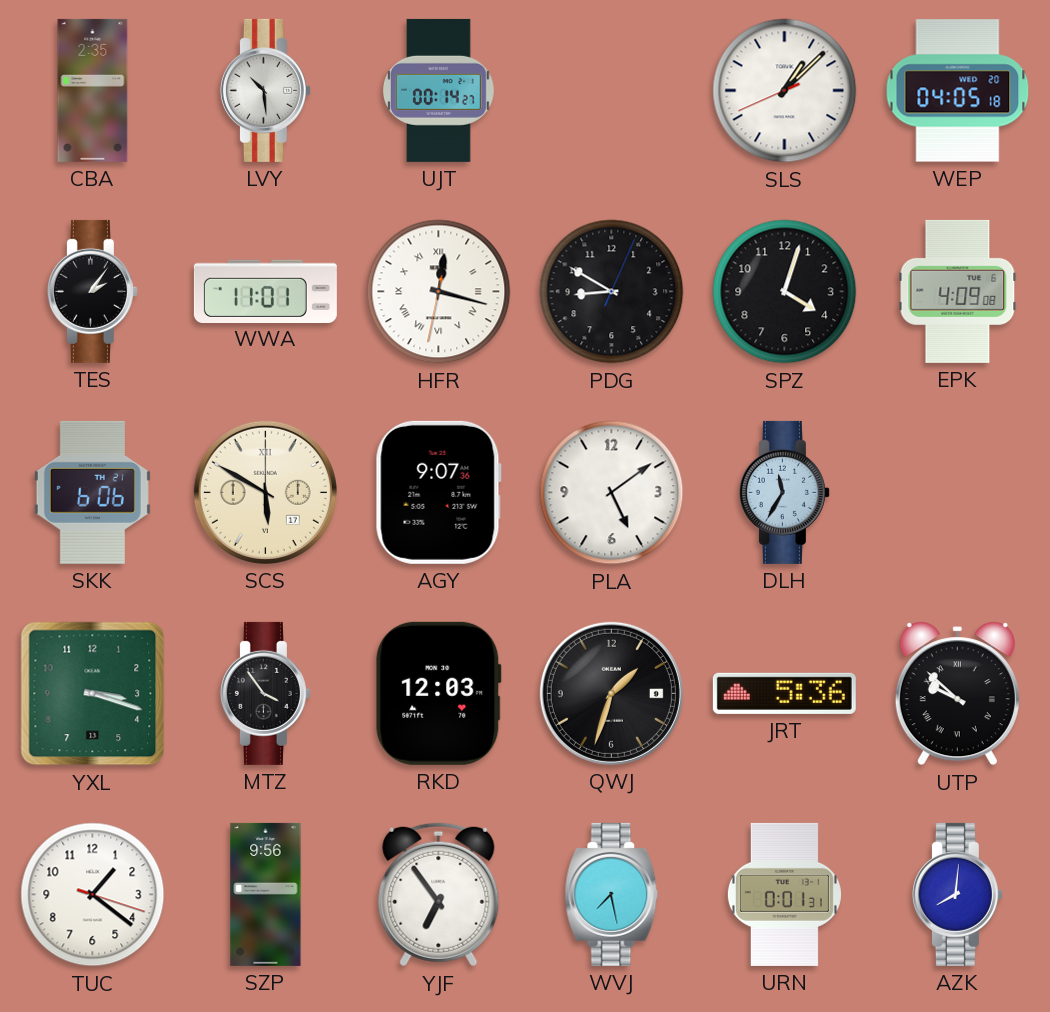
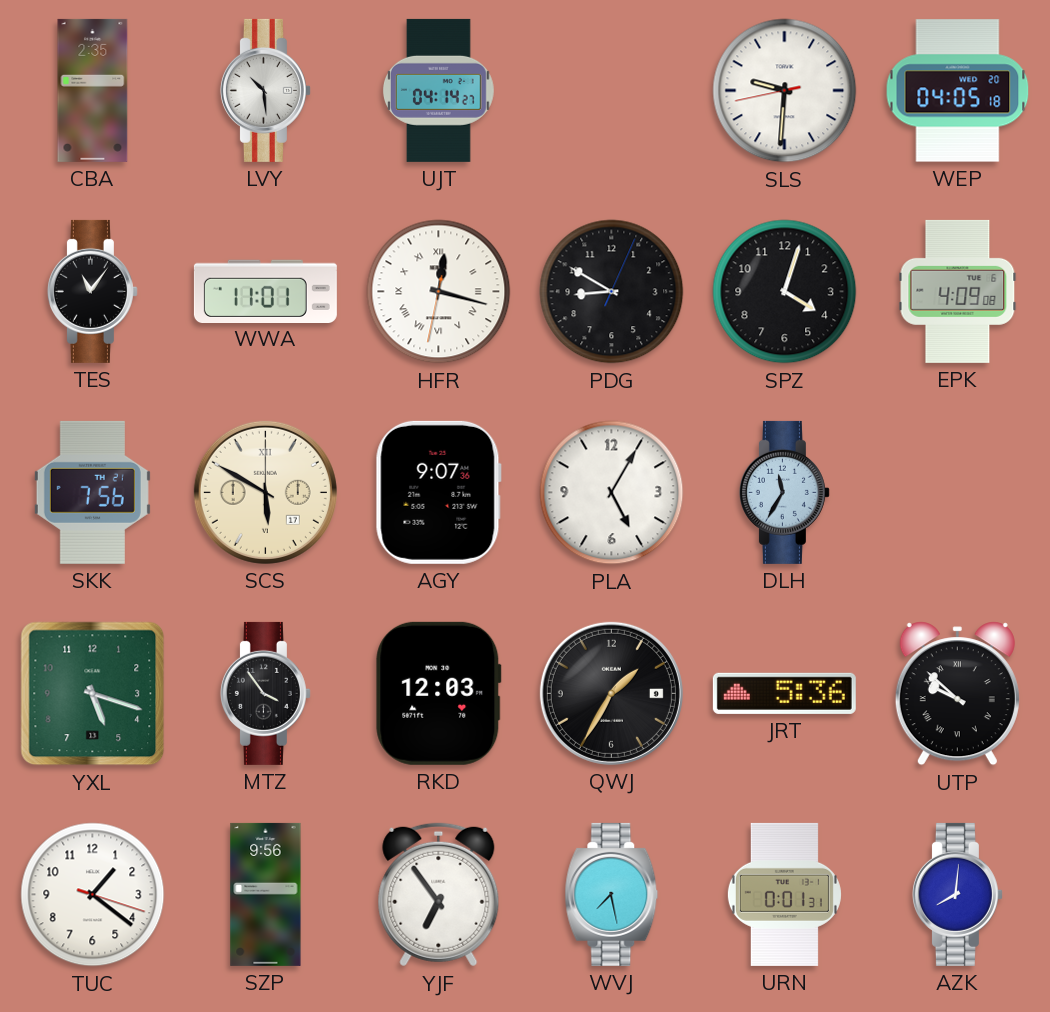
UJT: 00:14 -> 04:14 (438, 90)
SLS: 1:07 -> 9:30 (785, 91)
TES: 2:06 -> 11:06 (92, 291)
SKK: 6:06 -> 7:56 (92, 492)
PLA: 5:09 -> 5:05 (612, 493)
YXL: 3:18 -> 5:18 (93, 694)
QWJ: 1:33 -> 1:35 (611, 693)
